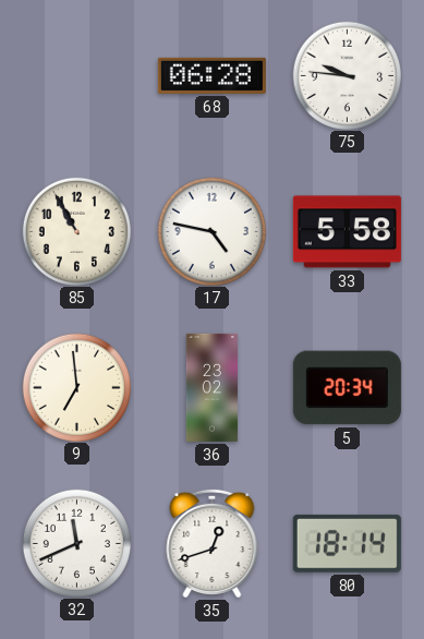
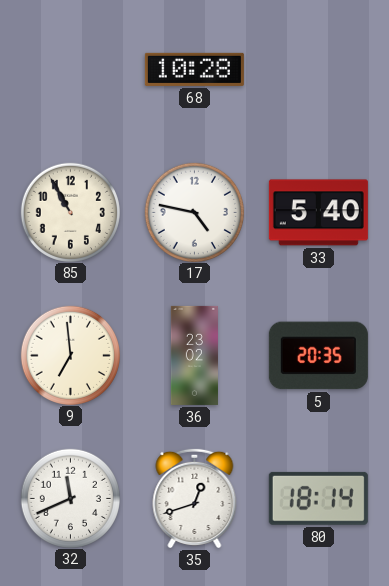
68: 06:28 -> 10:28 (194, 69)
75: 9:46 -> none (347, 75)
33: 5:58 -> 5:40 (318, 213)
5: 20:34 -> 20:35 (318, 356)
